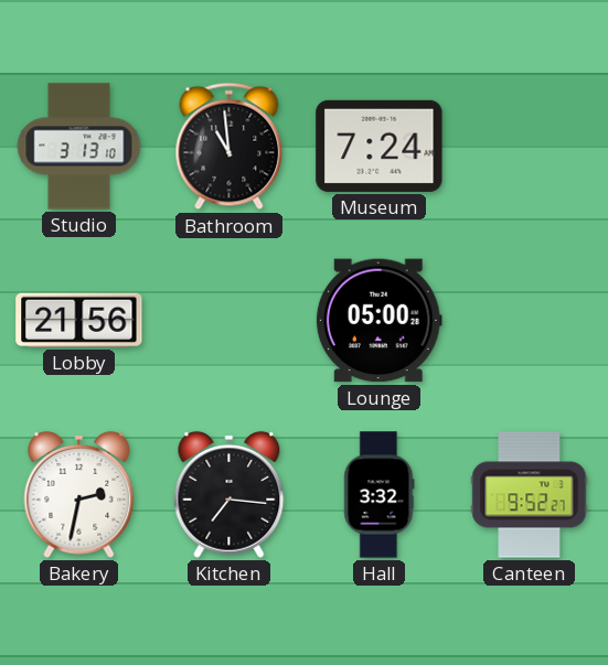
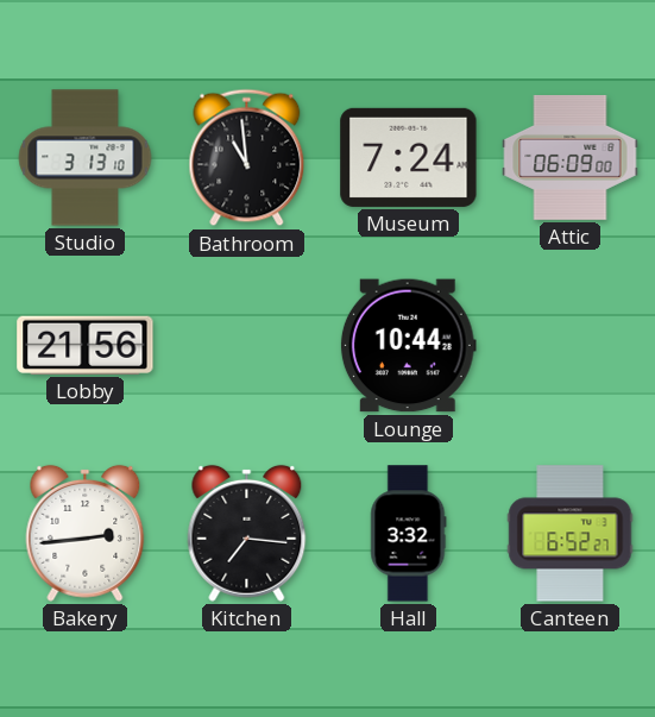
Attic: none -> 06:09 (571, 157)
Lounge: 05:00 -> 10:44 (408, 346)
Bakery: 2:32 -> 2:44 (86, 533)
Canteen: 9:52 -> 6:52 (571, 534)
